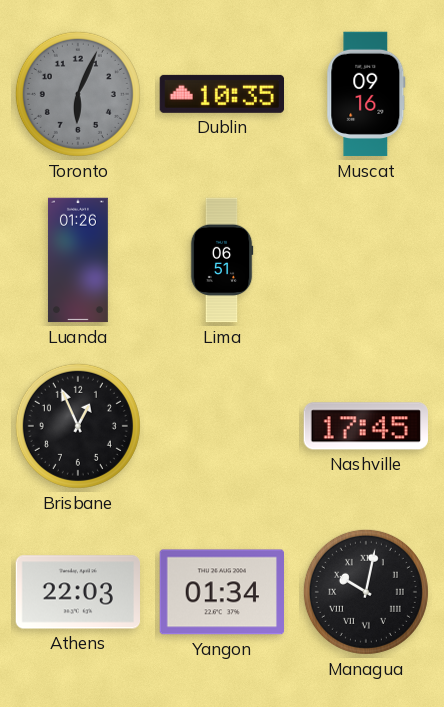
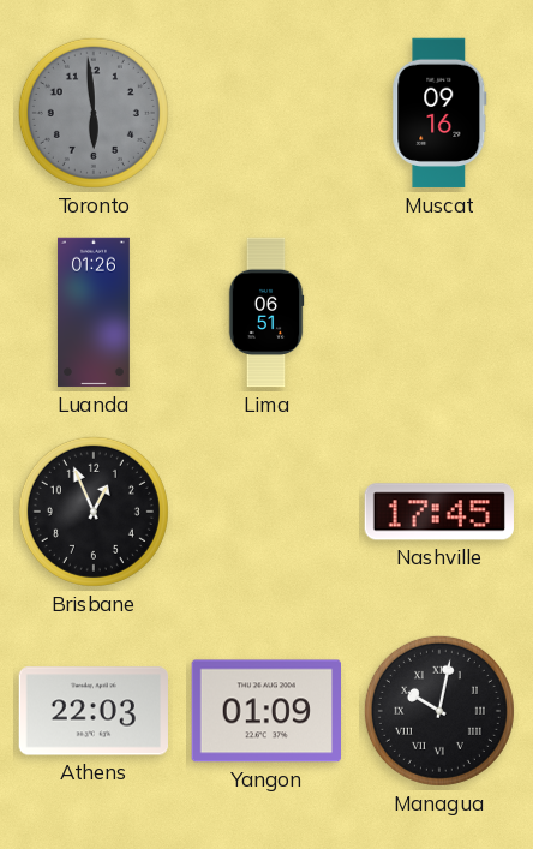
Toronto: 6:04 -> 5:59 (94, 113)
Dublin: 10:35 -> none (221, 94)
Yangon: 01:34 -> 01:09 (265, 711)
